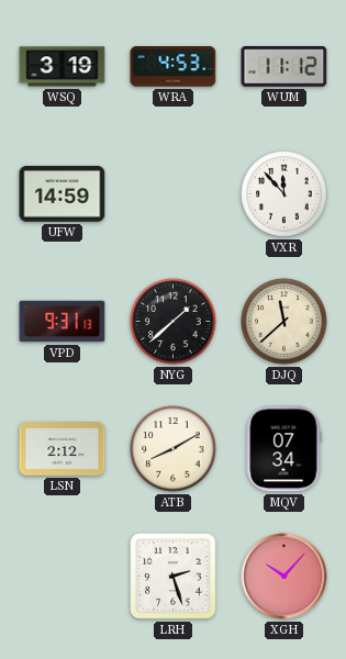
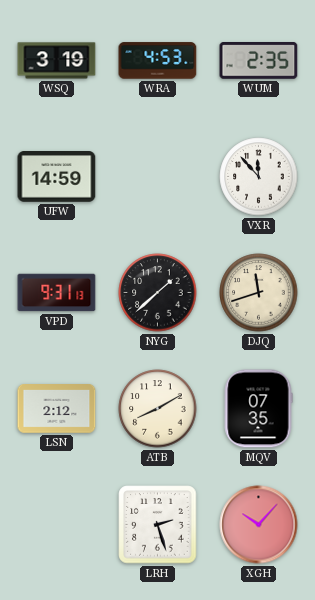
WUM: 11:12 -> 2:35 (259, 61)
DJQ: 11:38 -> 11:42 (259, 293)
MQV: 07:34 -> 07:35 (258, 409)
